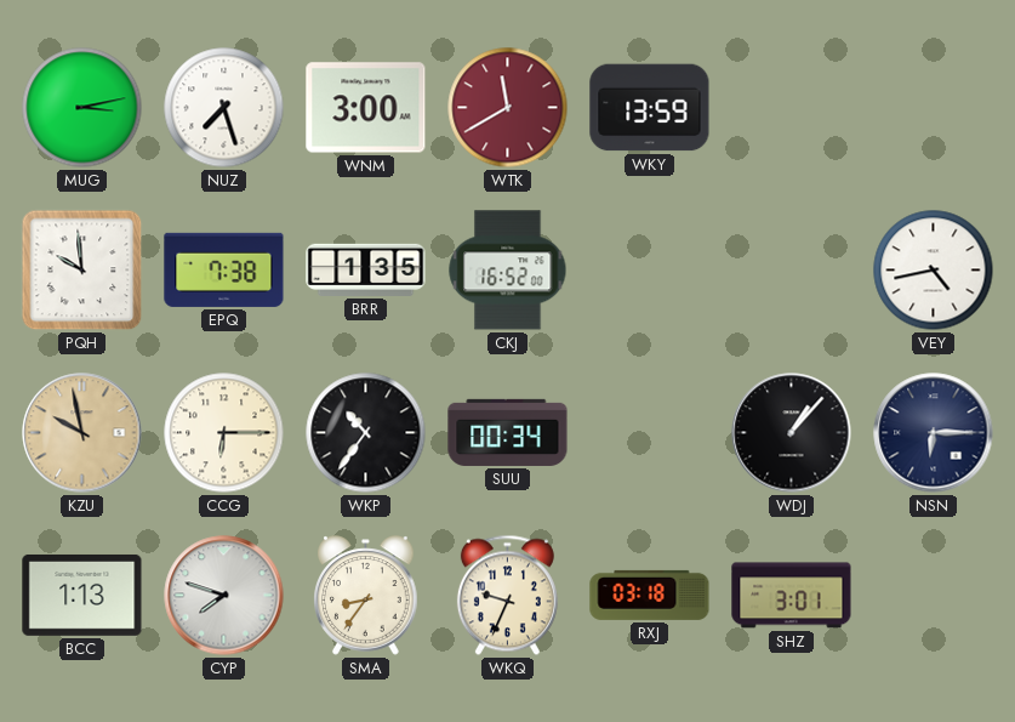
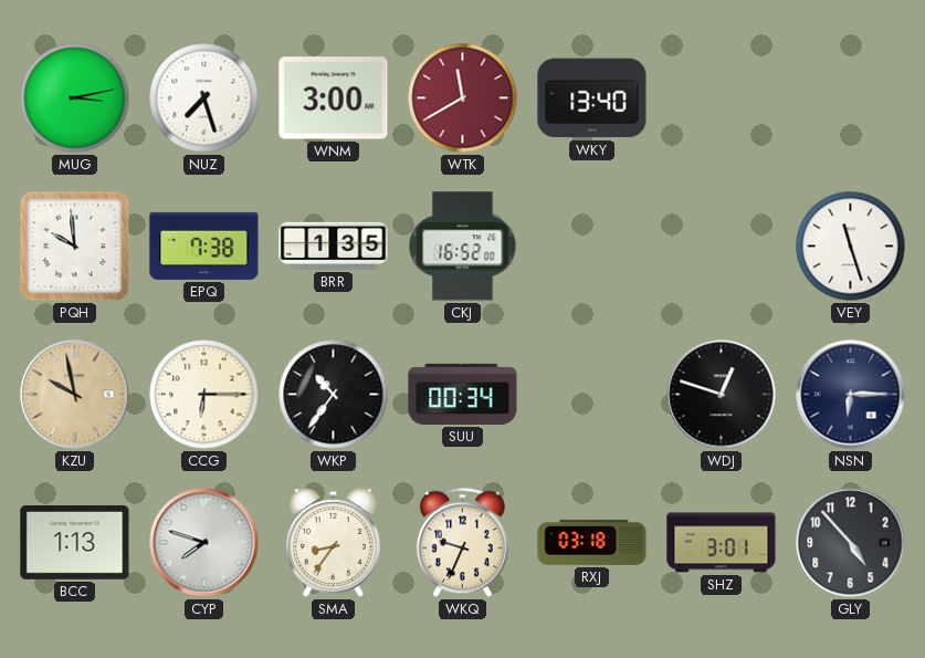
WKY: 13:59 -> 13:40 (592, 98)
VEY: 4:43 -> 11:27 (851, 247)
WDJ: 1:07 -> 12:48 (722, 395)
GLY: none -> 4:53 (851, 543)
